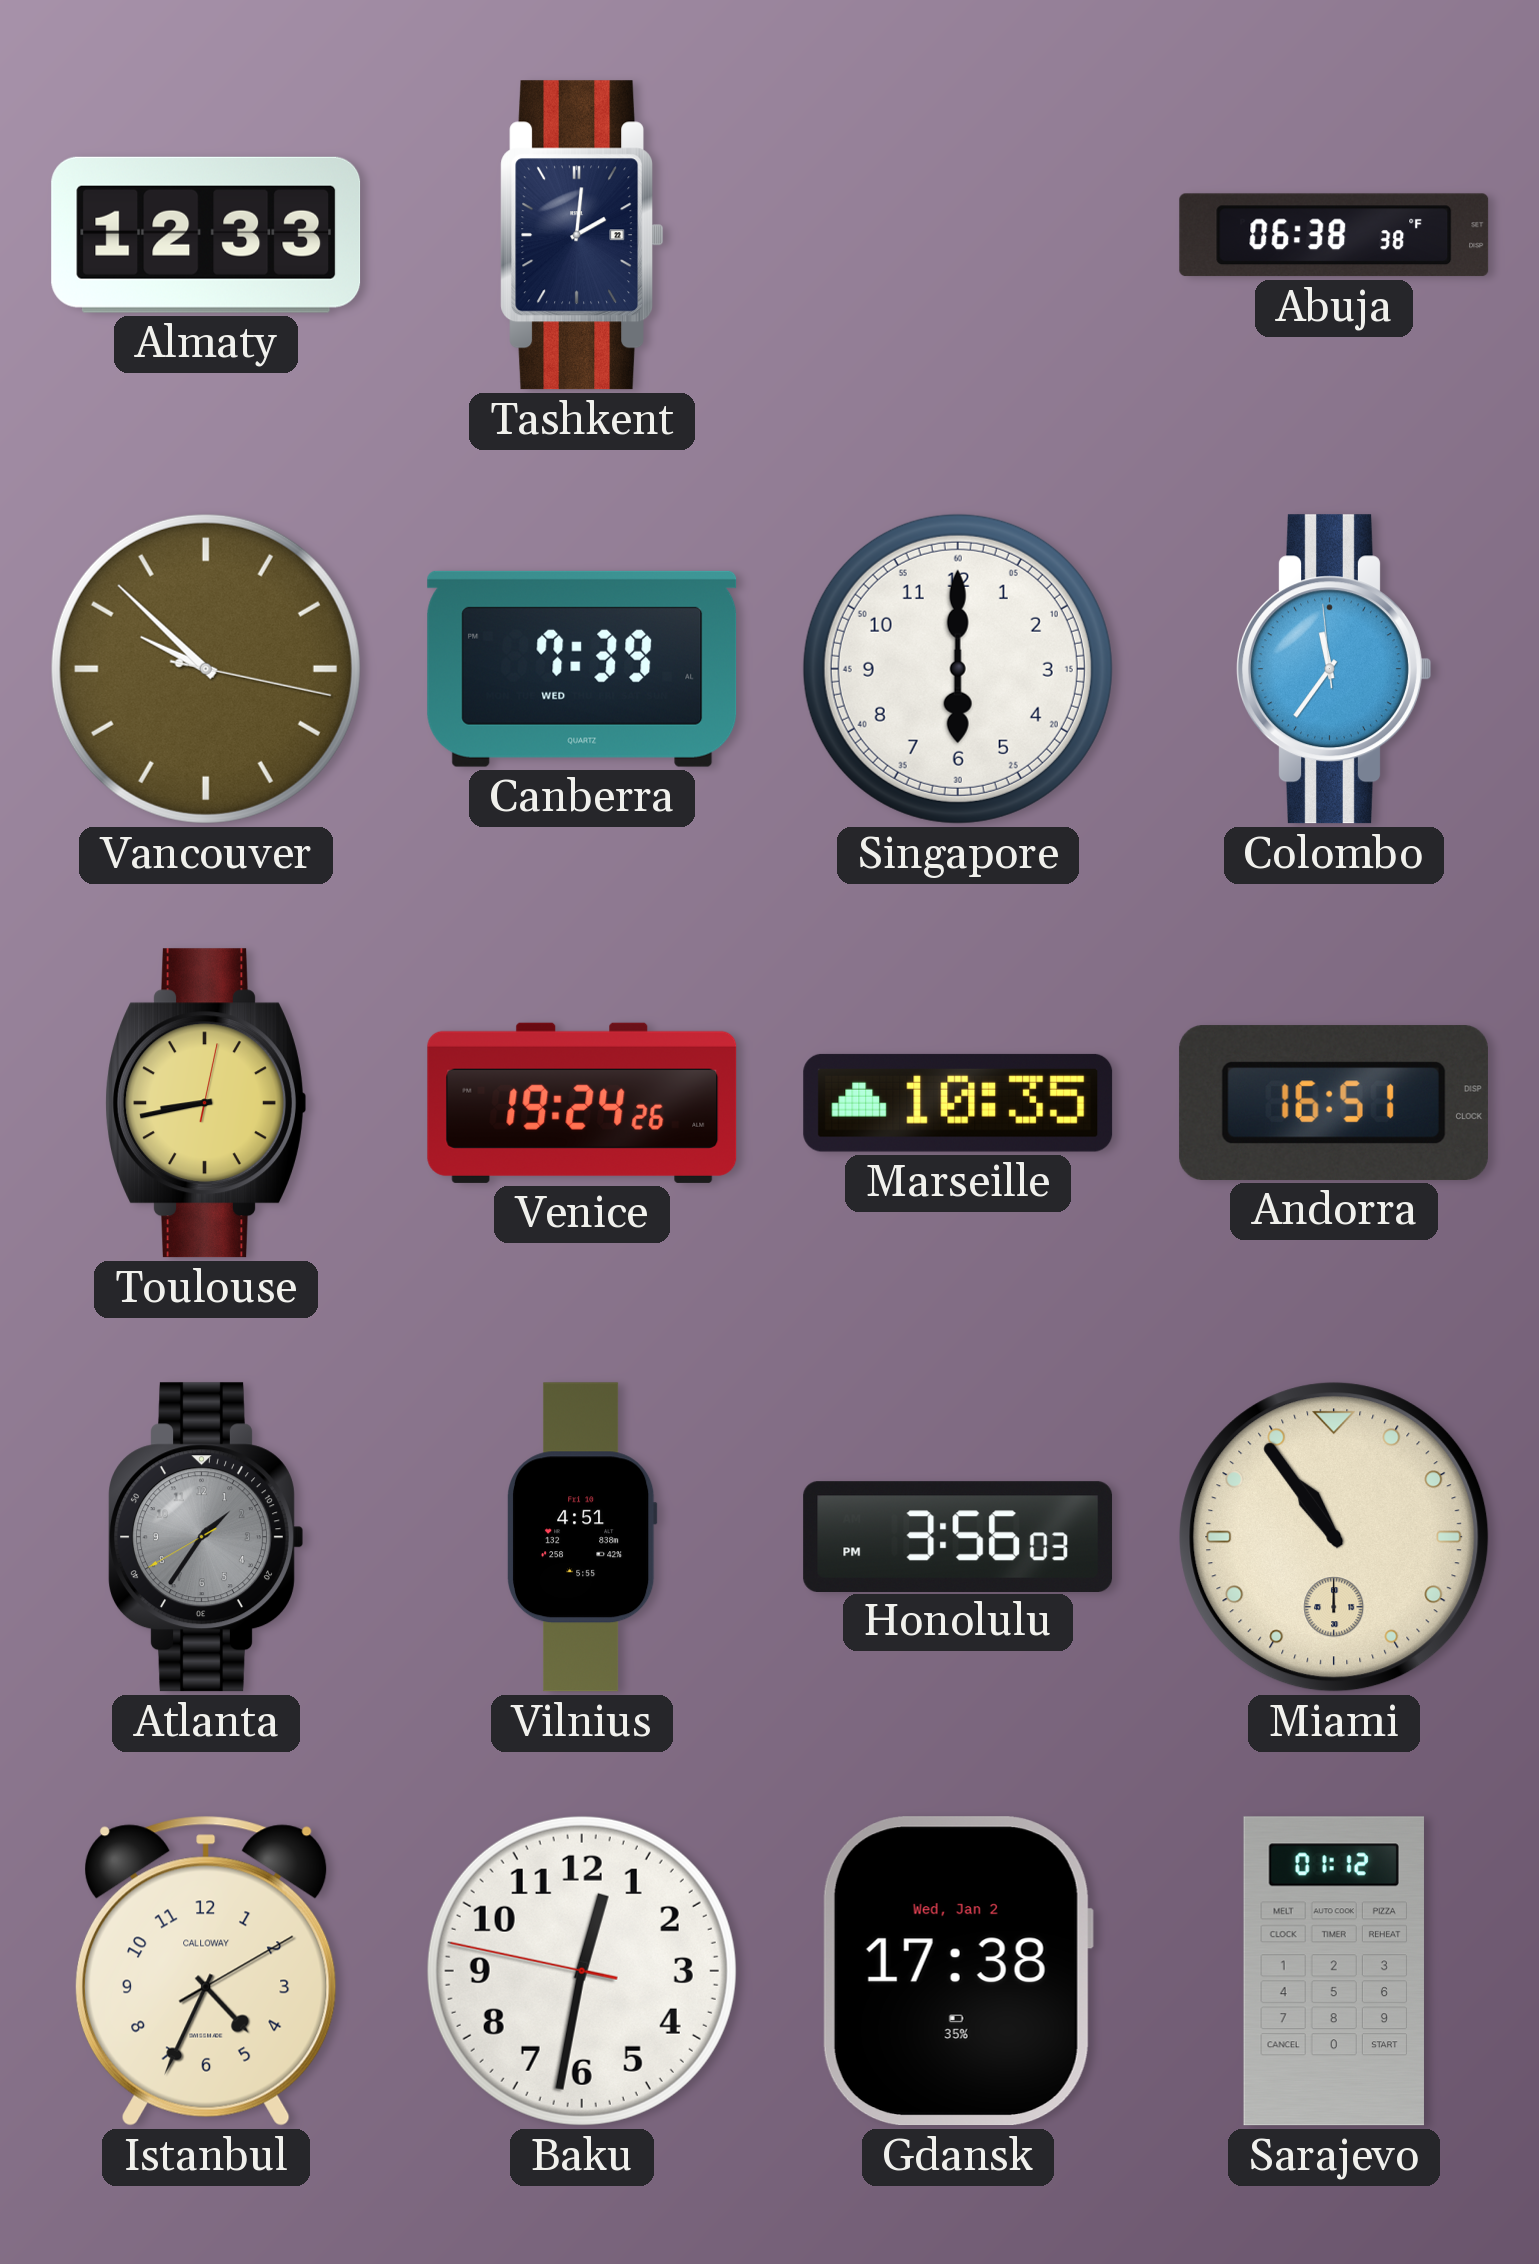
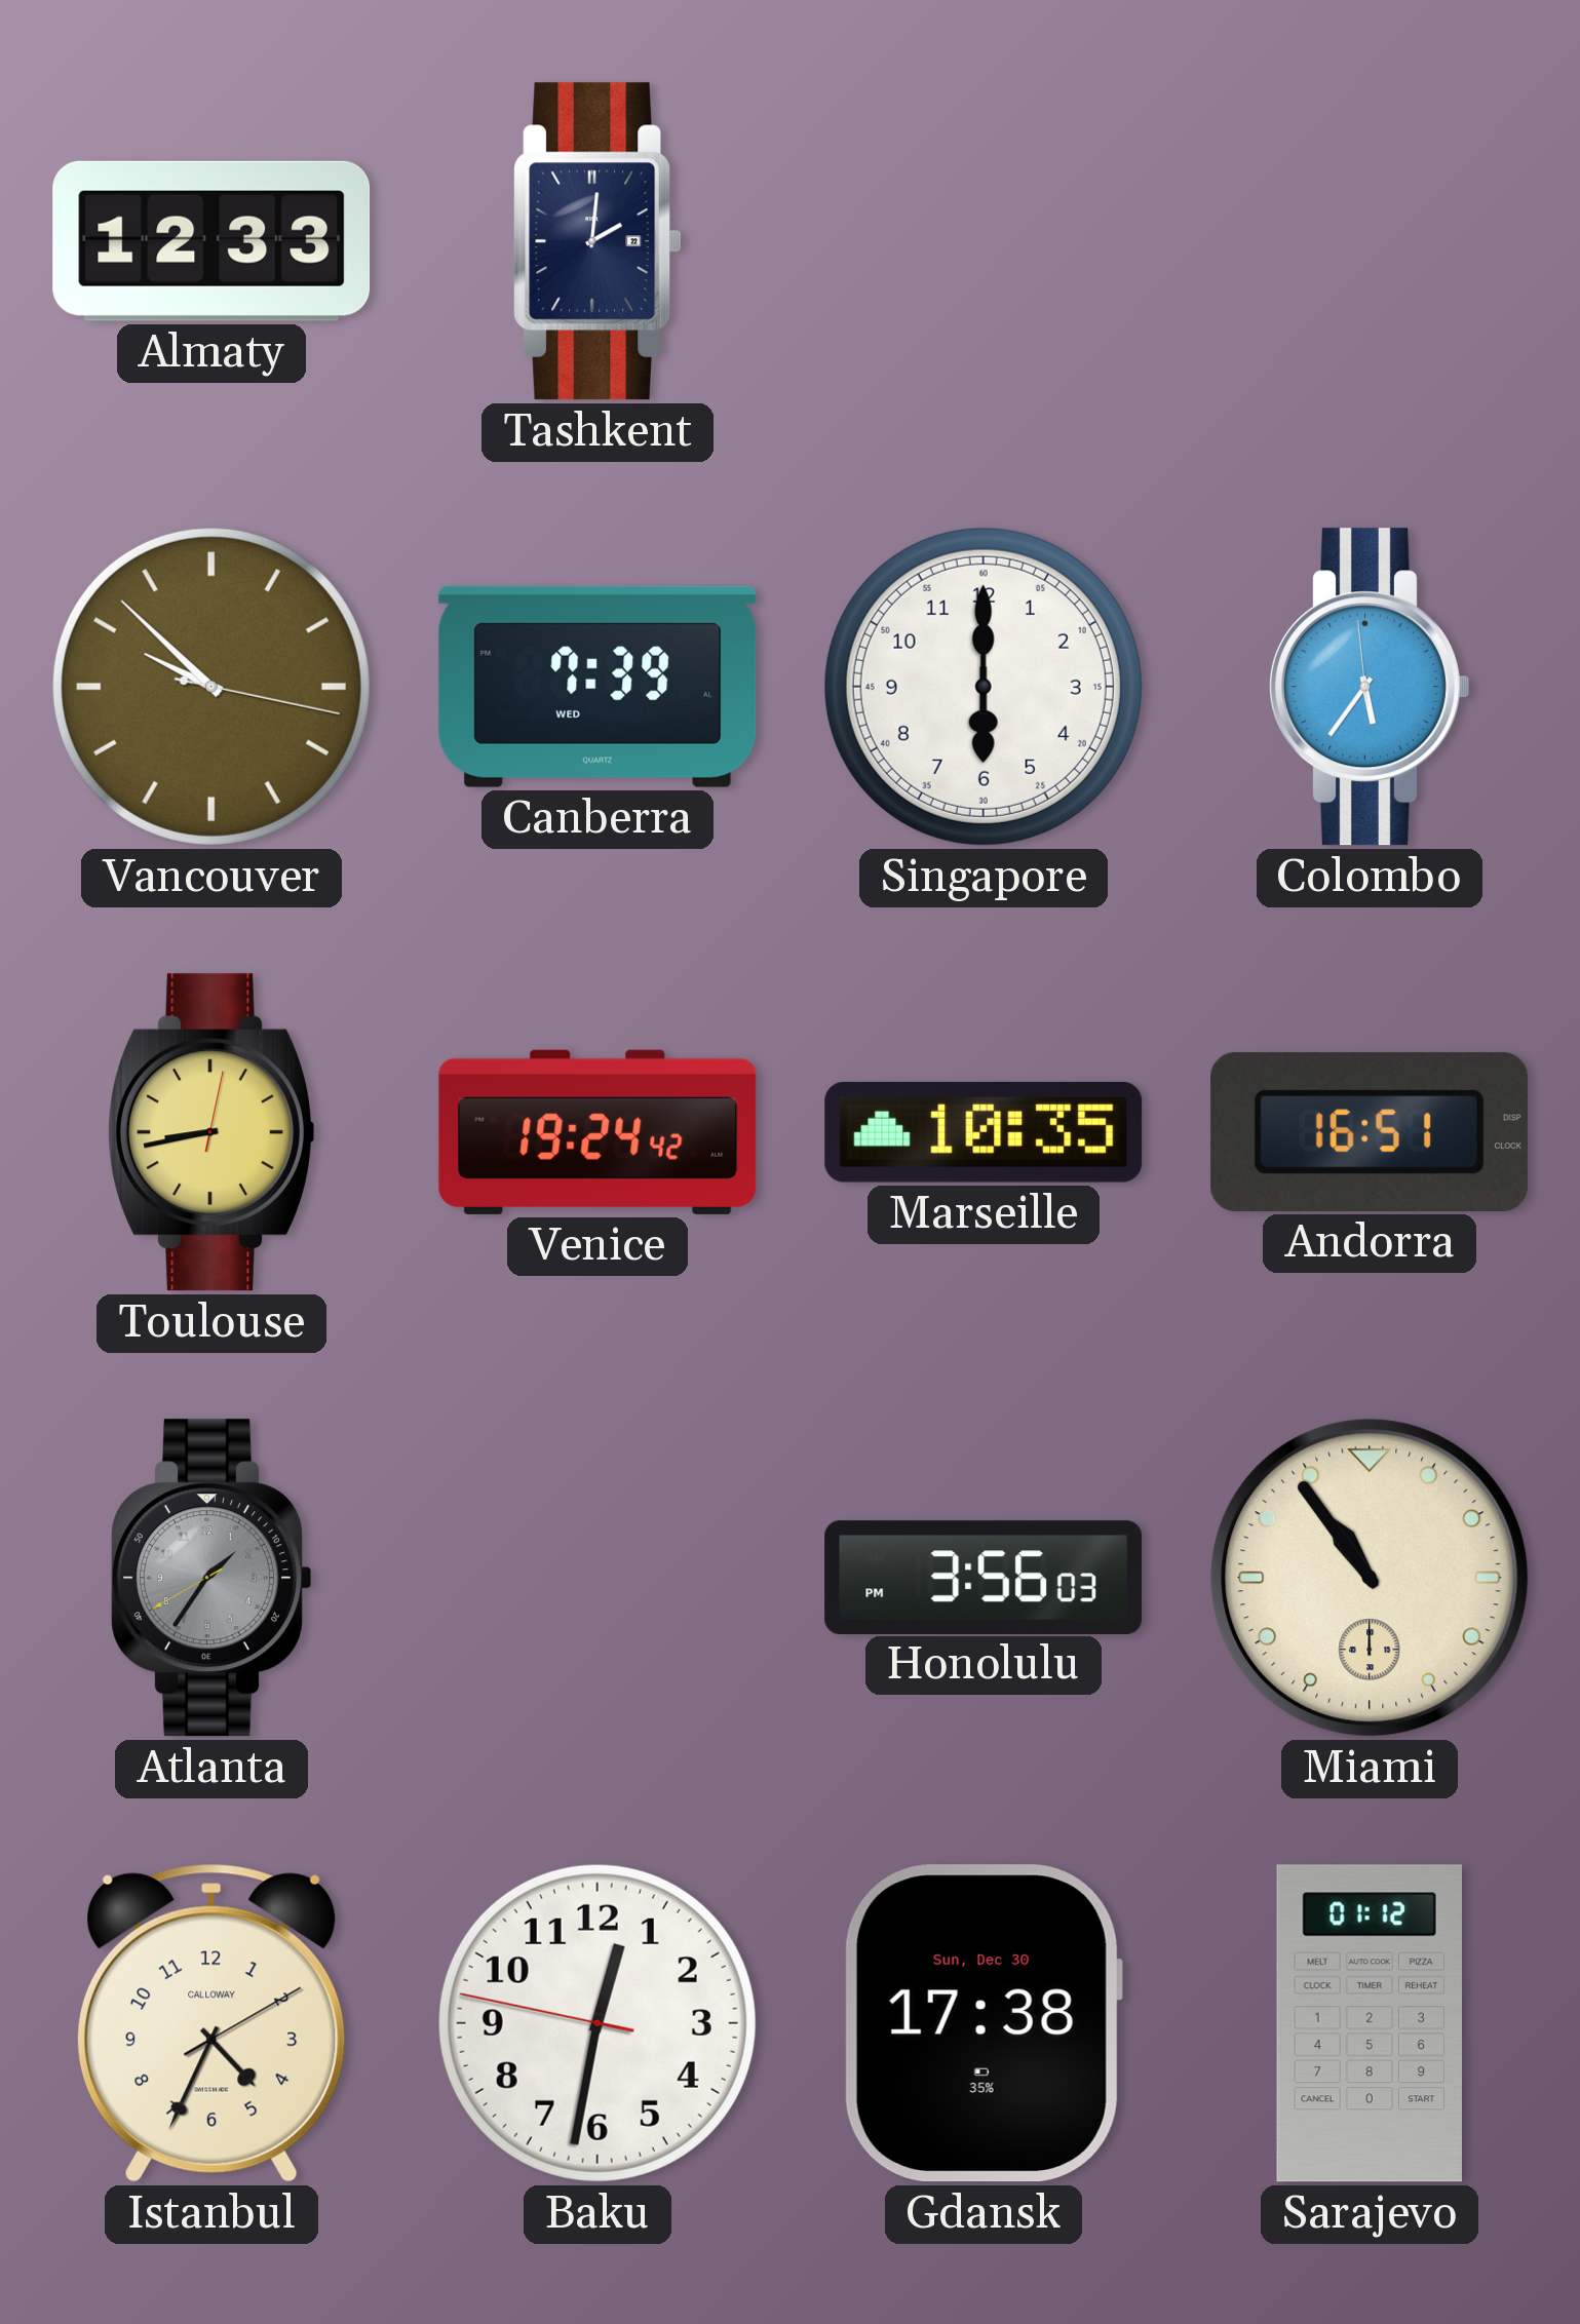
Abuja: 06:38 -> none (1334, 235)
Colombo: 11:35 -> 5:35 (1370, 687)
Venice: 19:24:26 -> 19:24:42 (598, 1132)
Vilnius: 4:51 -> none (582, 1537)
Gdansk date: Wed, Jan 2 -> Sun, Dec 30 (982, 2023)
